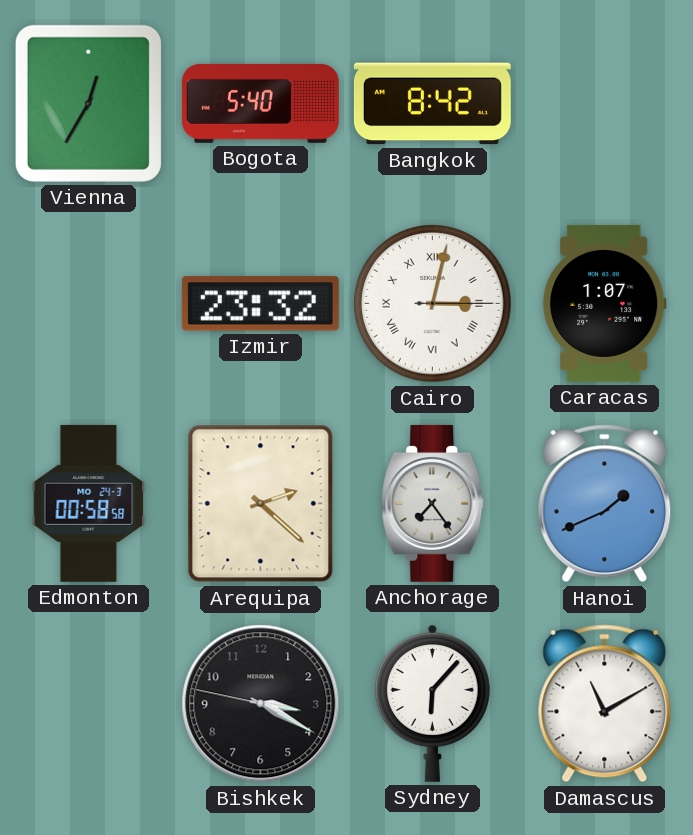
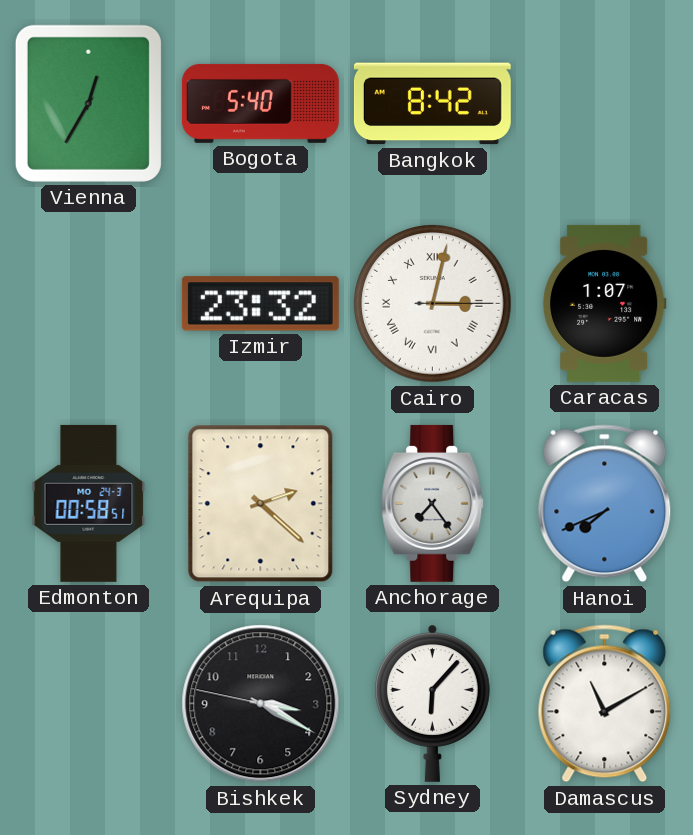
Edmonton: 00:58:58 -> 00:58:51 (89, 503)
Hanoi: 1:41 -> 7:41 (605, 504)
